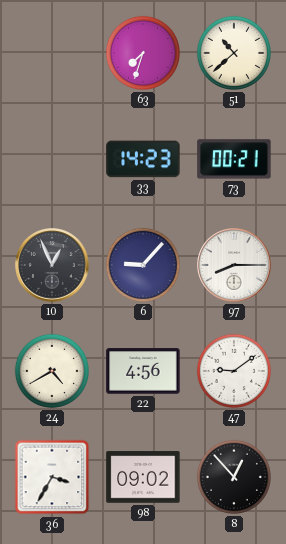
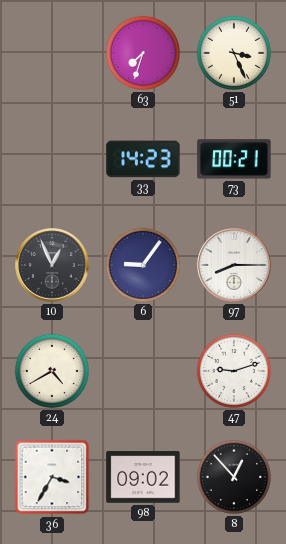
51: 10:38 -> 3:26 (234, 53)
6: 9:07 -> 9:06 (143, 265)
22: 4:56 -> none (143, 371)
47: 9:09 -> 9:12 (234, 371)
